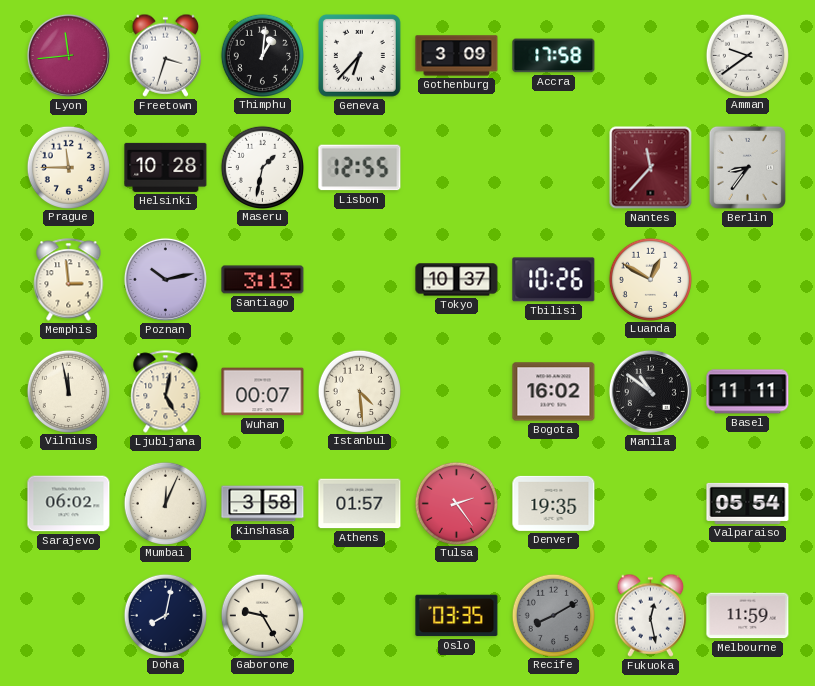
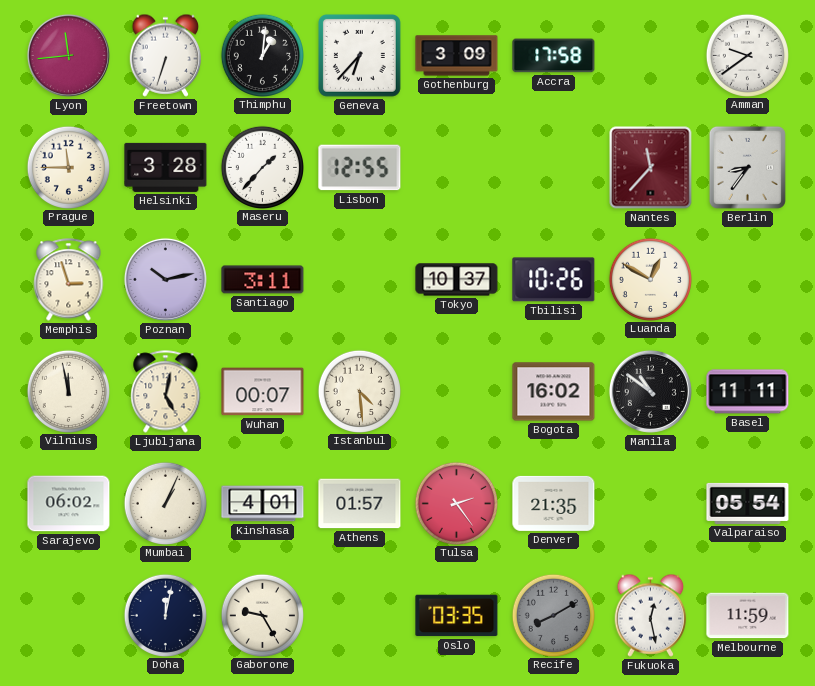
Freetown: 3:33 -> 6:33 (166, 55)
Helsinki: 10:28 -> 3:28 (166, 167)
Maseru: 1:32 -> 1:37 (262, 167)
Memphis: 2:59 -> 2:57 (69, 280)
Santiago: 3:13 -> 3:11 (263, 280)
Mumbai: 12:04 -> 1:04 (165, 503)
Kinshasa: 3:58 -> 4:01 (263, 504)
Denver: 19:35 -> 21:35 (554, 503)
Doha: 8:02 -> 12:02 (165, 615)
